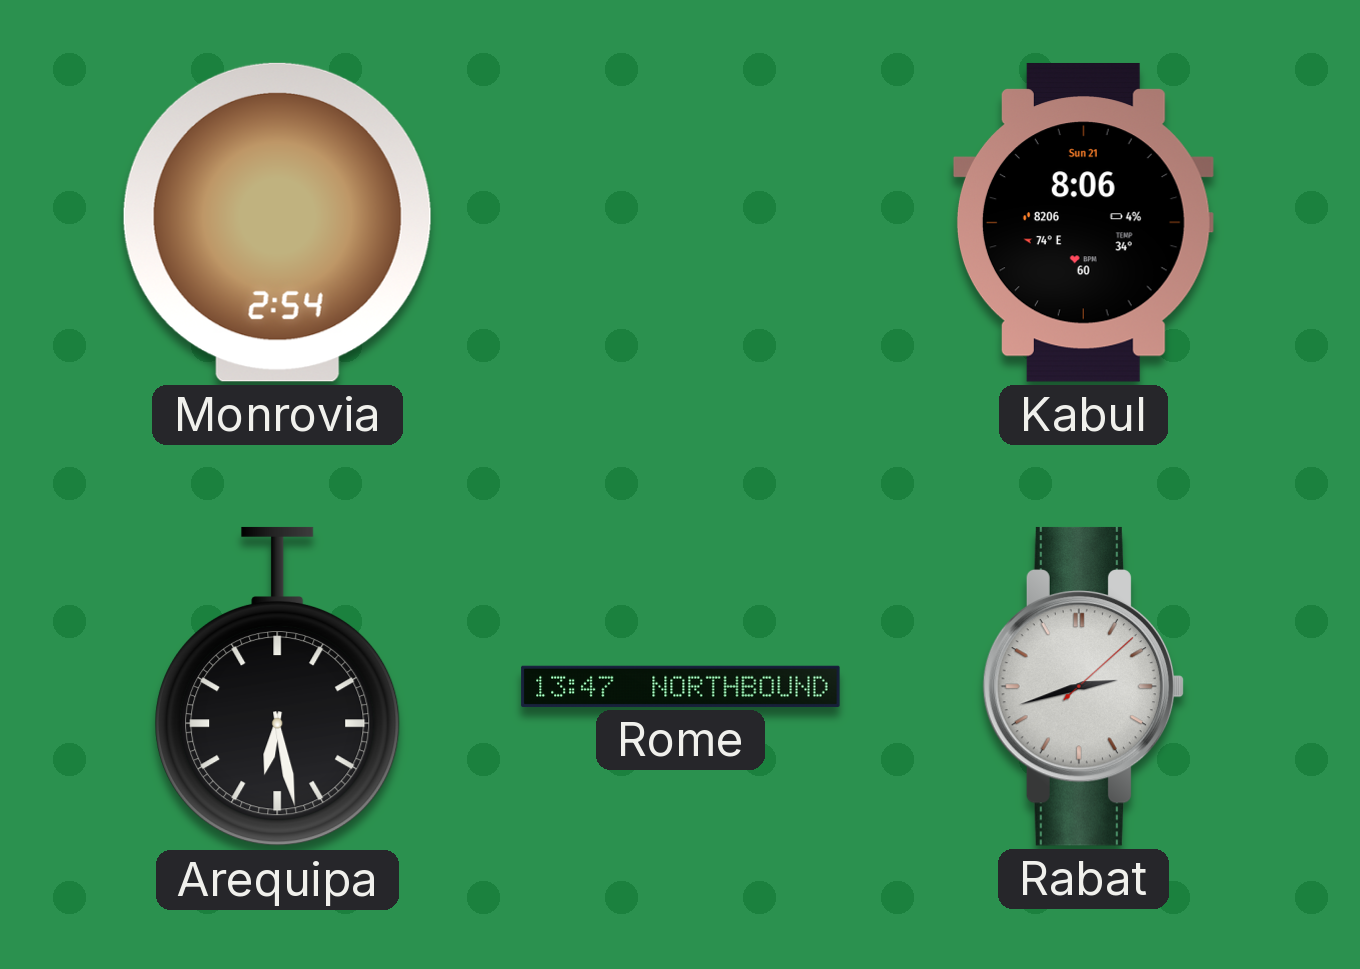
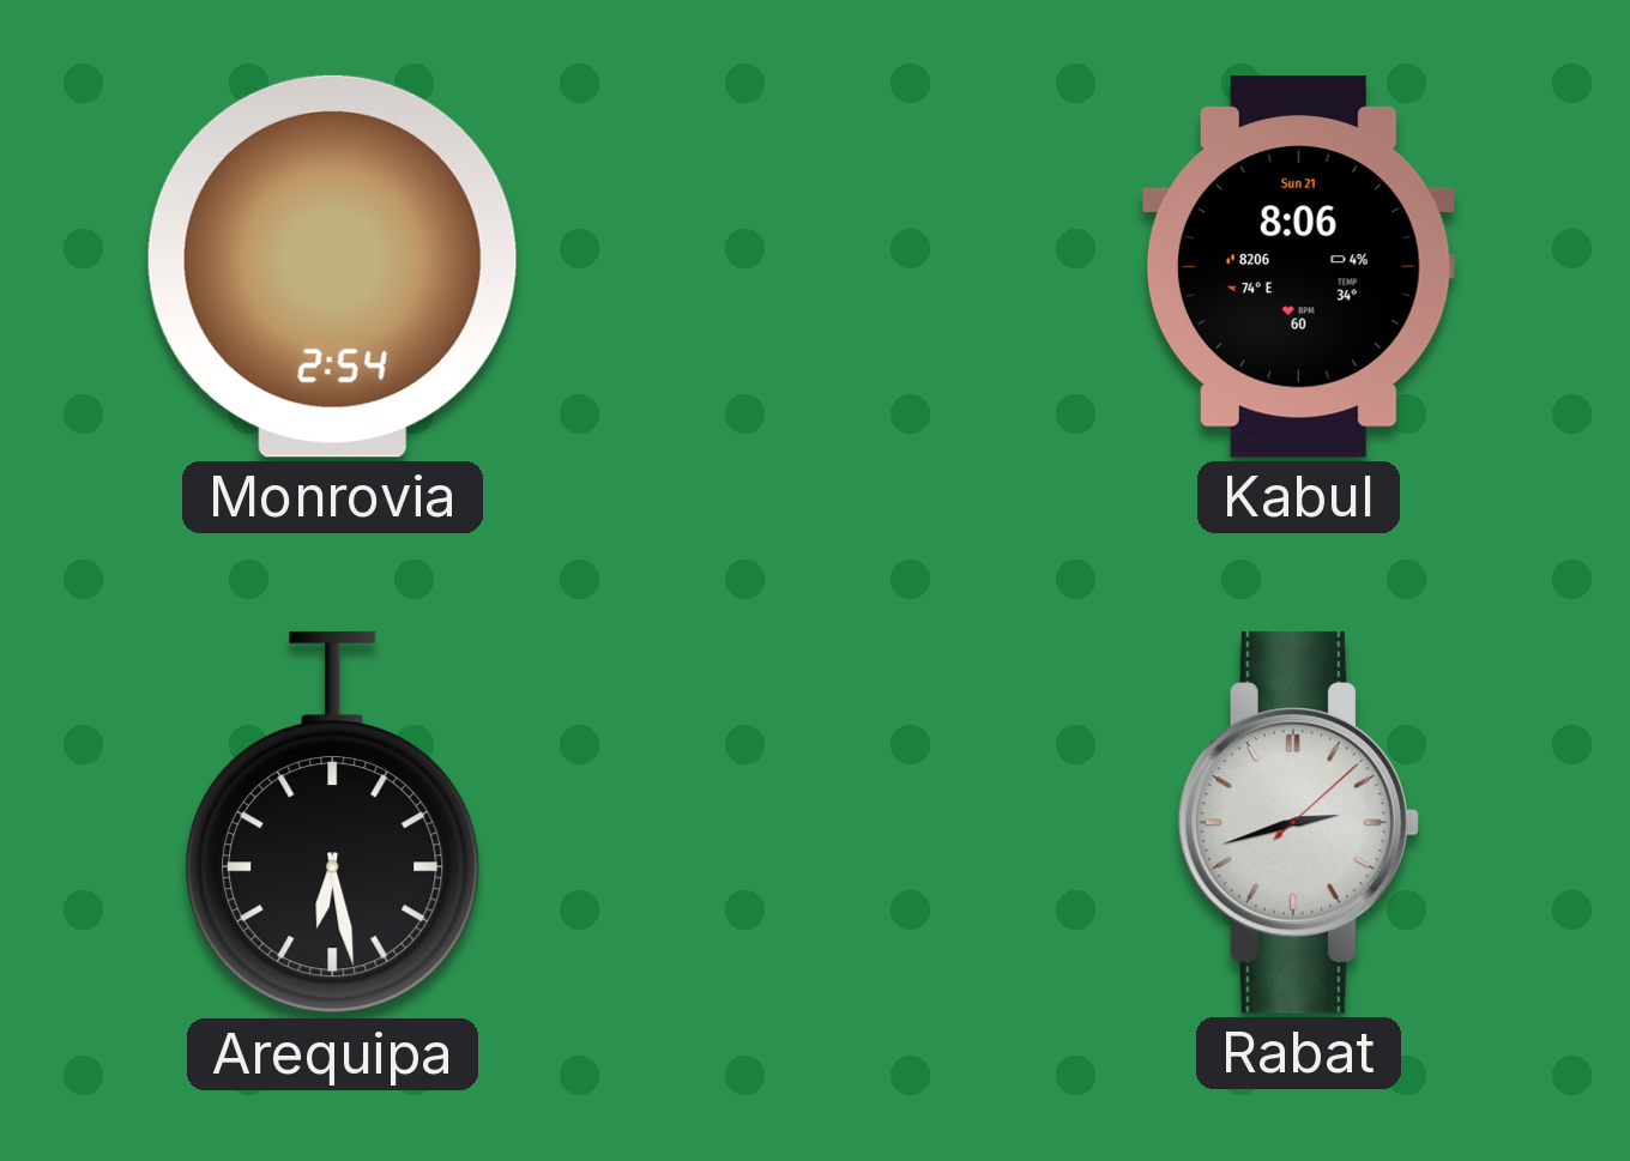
Rome: 13:47 -> none (681, 686)
